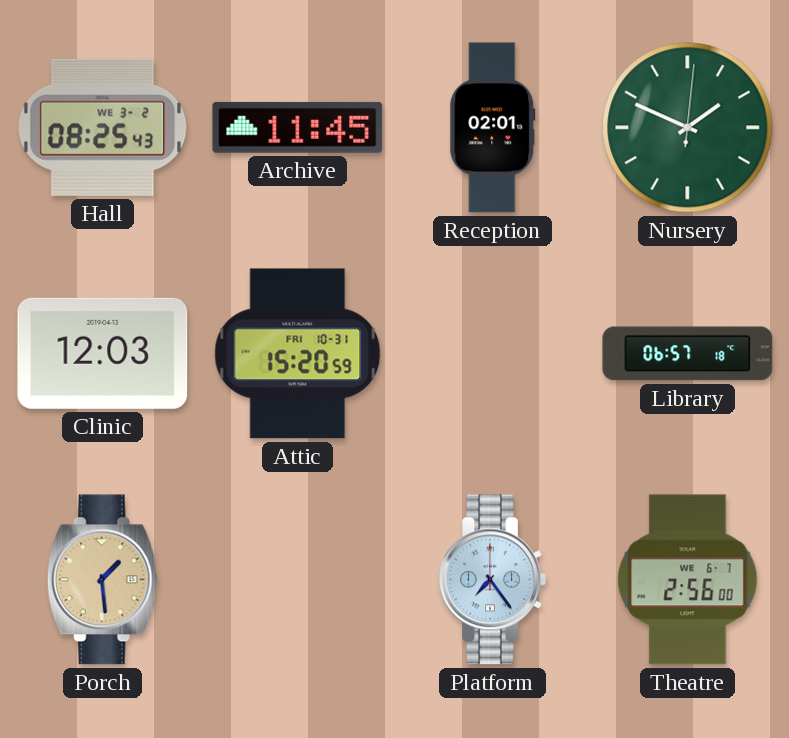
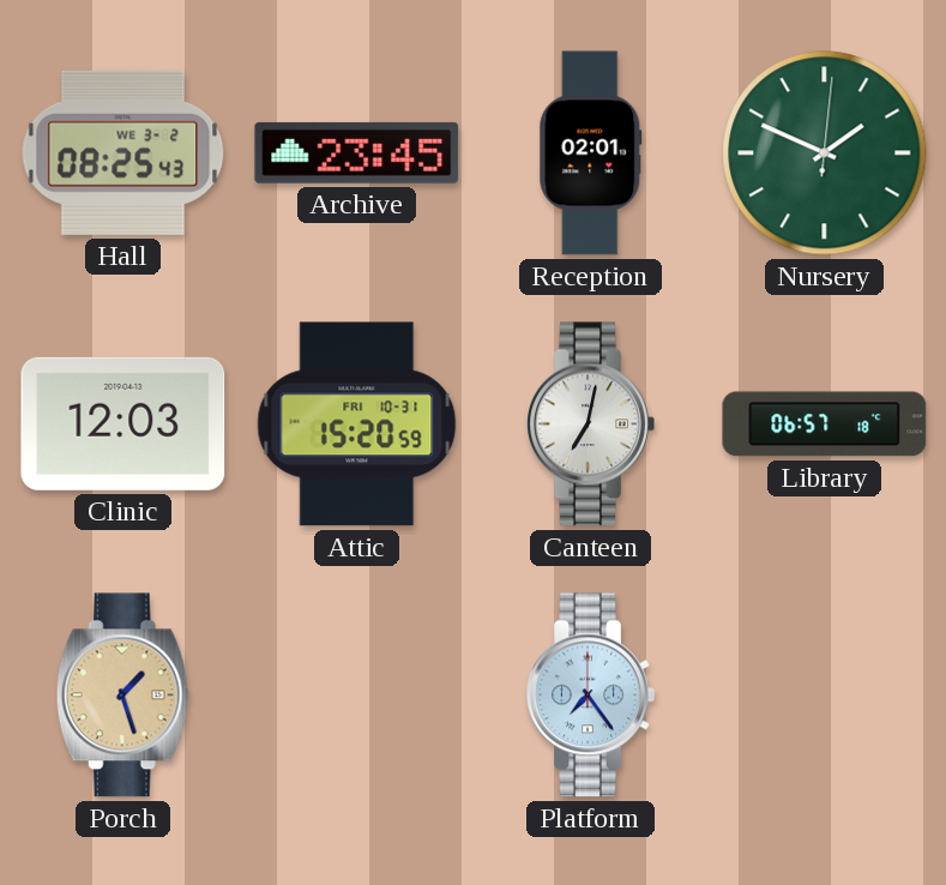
Archive: 11:45 -> 23:45 (357, 152)
Canteen: none -> 7:02 (590, 425)
Porch: 1:29 -> 1:27 (122, 696)
Theatre: 2:56 -> none (688, 580)
